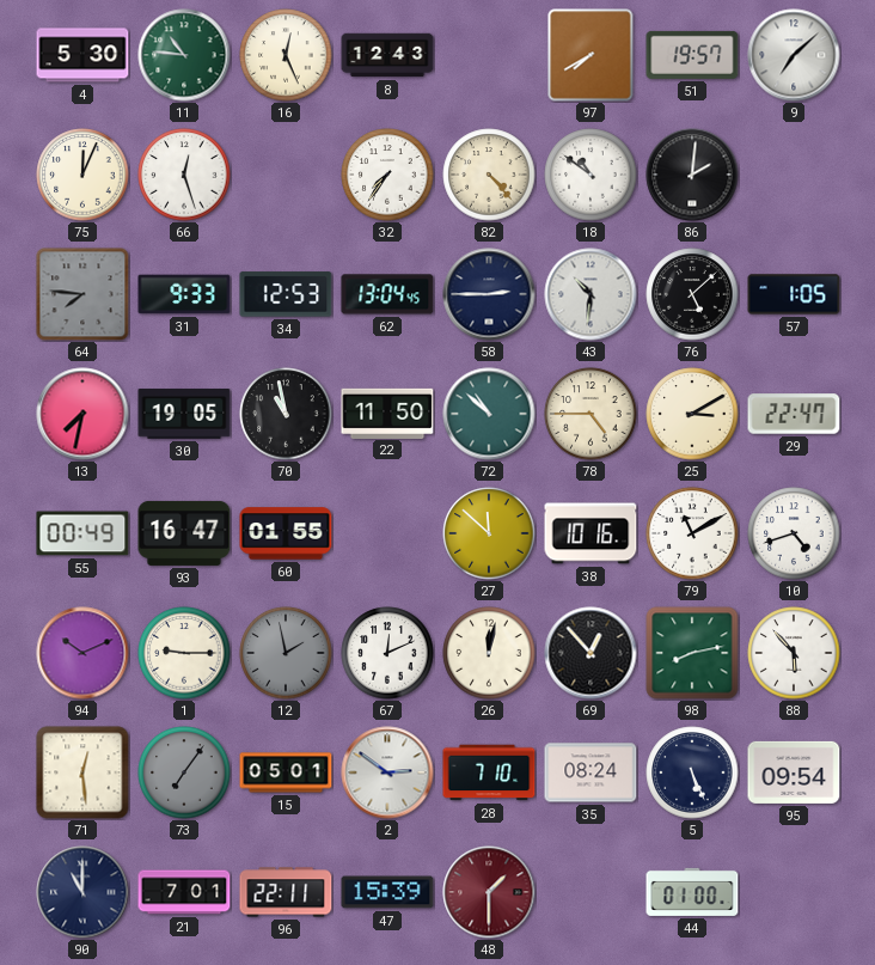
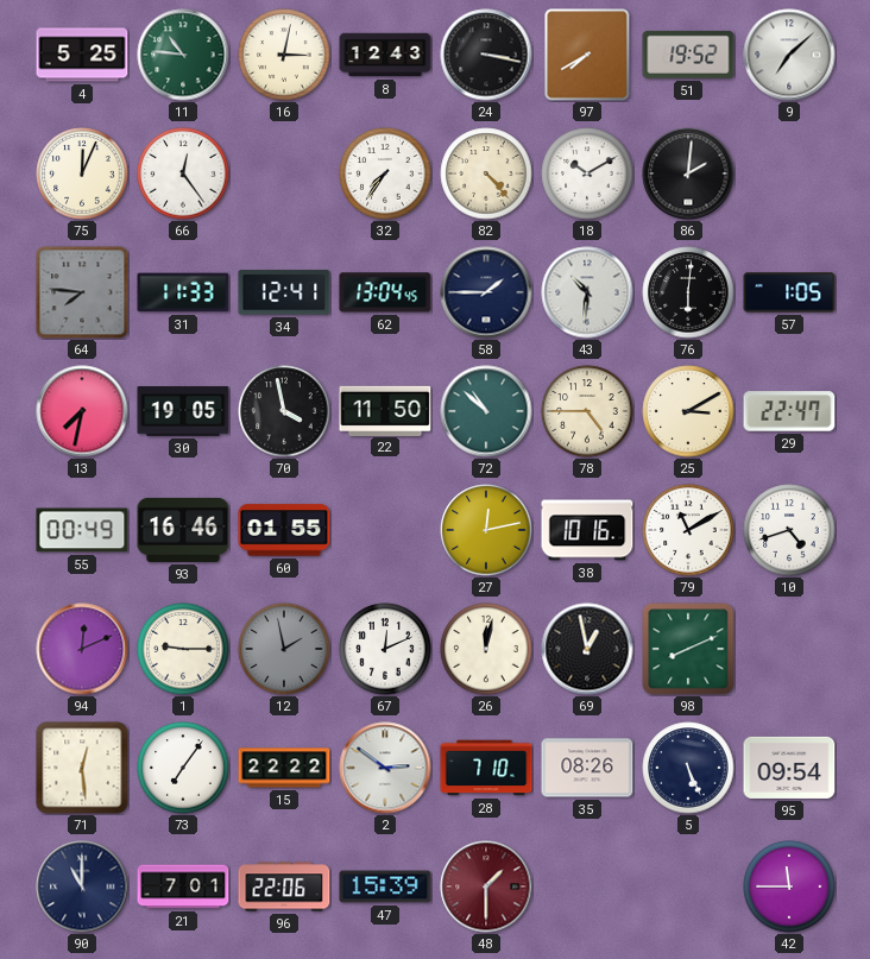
4: 5:30 -> 5:25 (82, 55)
16: 12:26 -> 3:02 (284, 55)
24: none -> 3:17 (486, 55)
51: 19:57 -> 19:52 (688, 55)
66: 12:27 -> 12:24 (183, 173)
18: 10:51 -> 10:10 (587, 173)
31: 9:33 -> 11:33 (183, 292)
34: 12:53 -> 12:41 (284, 292)
58: 2:45 -> 1:45 (486, 292)
76: 5:08 -> 6:01 (688, 292)
70: 10:58 -> 3:58 (284, 411)
93: 16:47 -> 16:46 (183, 530)
27: 11:52 -> 12:13 (486, 530)
94: 10:11 -> 12:11 (82, 649)
69: 12:53 -> 12:58 (587, 649)
98: 8:13 -> 8:11 (688, 649)
88: 5:53 -> none (794, 653)
73 dial: grey -> white (183, 768)
15: 05:01 -> 22:22 (284, 768)
35: 08:24 -> 08:26 (587, 768)
96: 22:11 -> 22:06 (284, 887)
44: 01:00 -> none (692, 892)
42: none -> 11:45 (789, 887)
